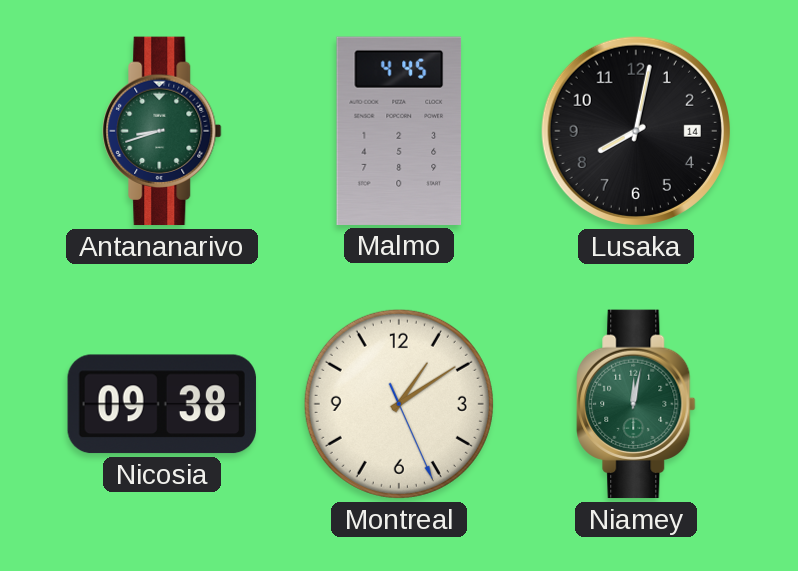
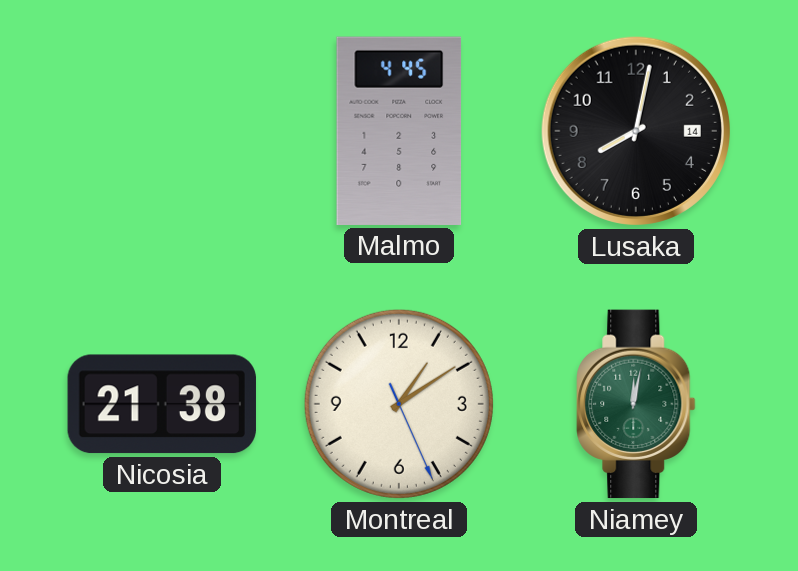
Antananarivo: 8:42 -> none (162, 131)
Nicosia: 09:38 -> 21:38 (162, 404)
